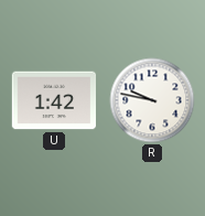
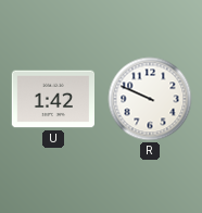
R: 9:47 -> 9:49 (150, 99)
